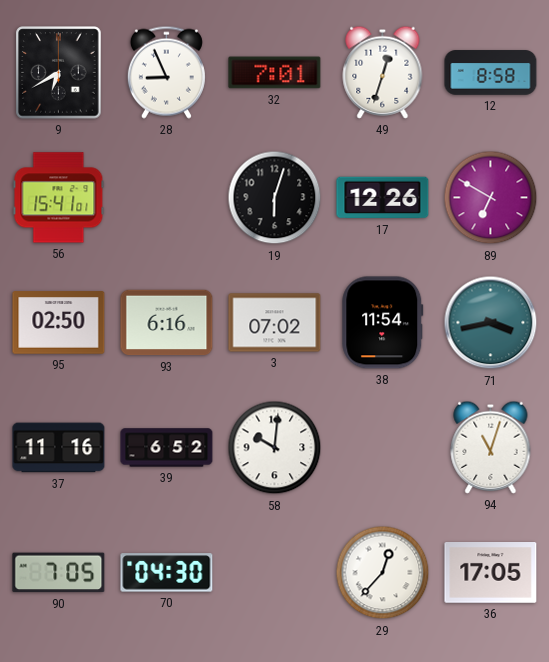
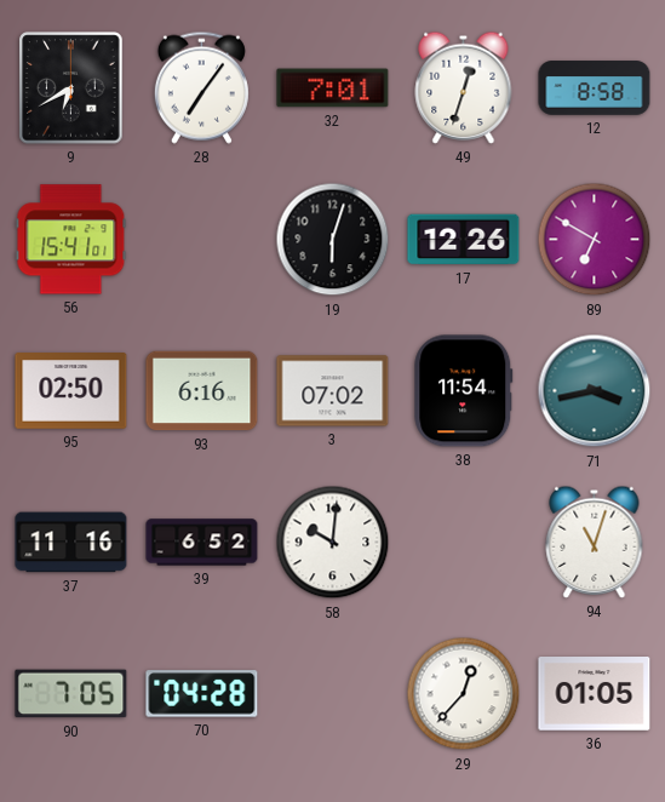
28: 8:56 -> 7:06 (201, 87)
70: 04:30 -> 04:28 (202, 694)
36: 17:05 -> 01:05 (595, 694)
